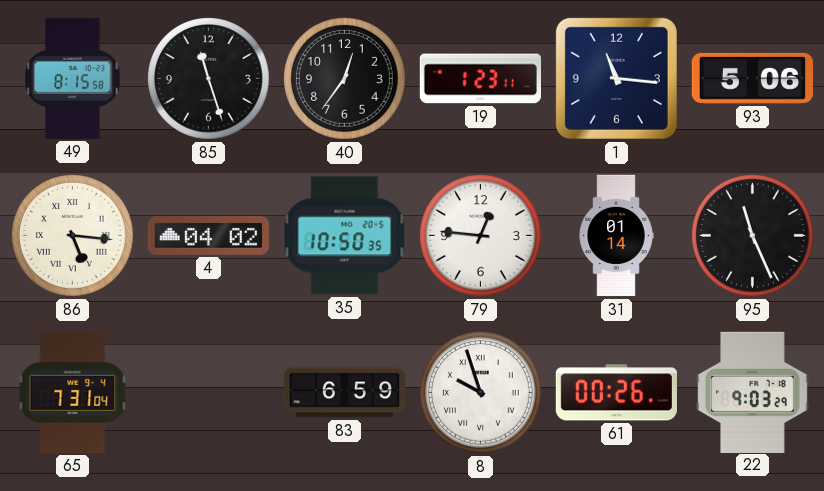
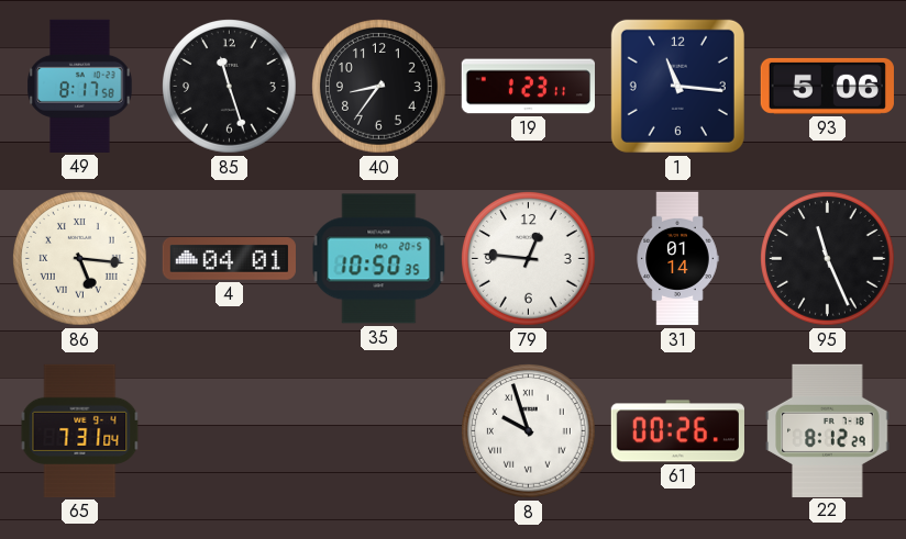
49: 8:15 -> 8:17 (80, 86)
40: 12:36 -> 8:36 (379, 87)
4: 04:02 -> 04:01 (229, 259)
83: 6:59 -> none (344, 393)
22: 9:03 -> 8:12 (828, 430)
